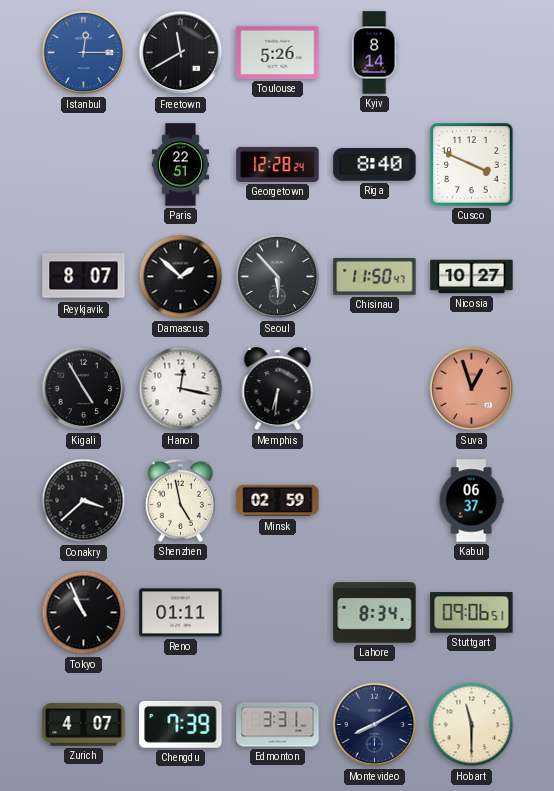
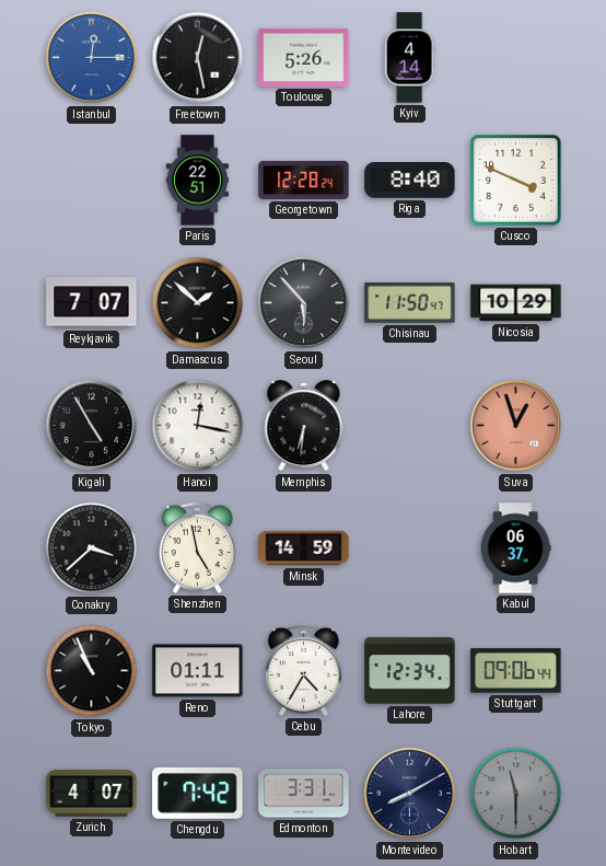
Freetown: 11:40 -> 12:28 (198, 58)
Kyiv: 8:14 -> 4:14 (409, 58)
Reykjavik: 8:07 -> 7:07 (92, 303)
Nicosia: 10:27 -> 10:29 (516, 303)
Minsk: 02:59 -> 14:59 (304, 549)
Cebu: none -> 4:35 (303, 670)
Lahore: 8:34 -> 12:34 (410, 671)
Stuttgart: 09:06:51 -> 09:06:44 (516, 671)
Chengdu: 7:39 -> 7:42 (198, 793)
Hobart dial: cream -> grey (516, 794)
